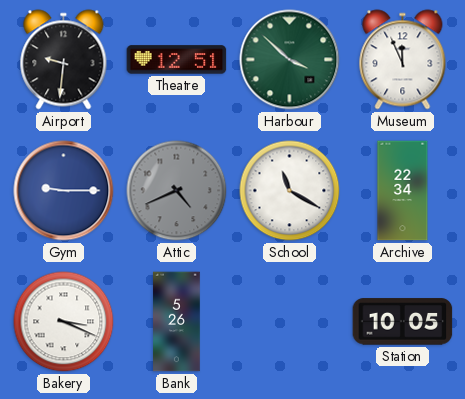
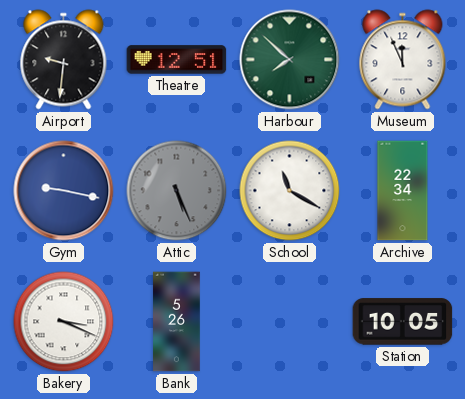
Harbour: 3:52 -> 7:52 (290, 60)
Gym: 9:15 -> 9:17 (64, 191)
Attic: 4:41 -> 5:26 (177, 191)
